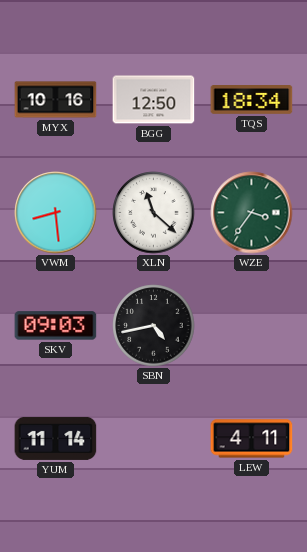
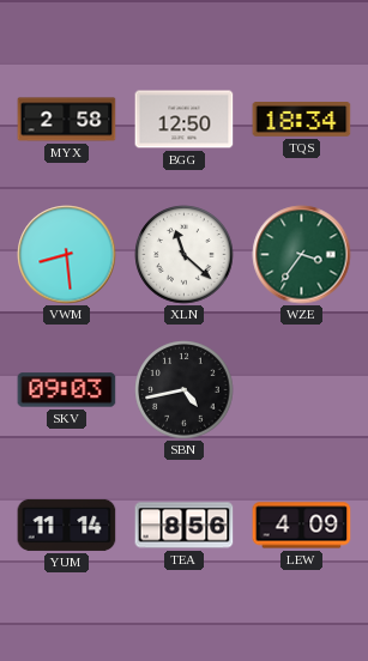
MYX: 10:16 -> 2:58 (67, 120)
TEA: none -> 8:56 (185, 526)
LEW: 4:11 -> 4:09 (302, 526)
